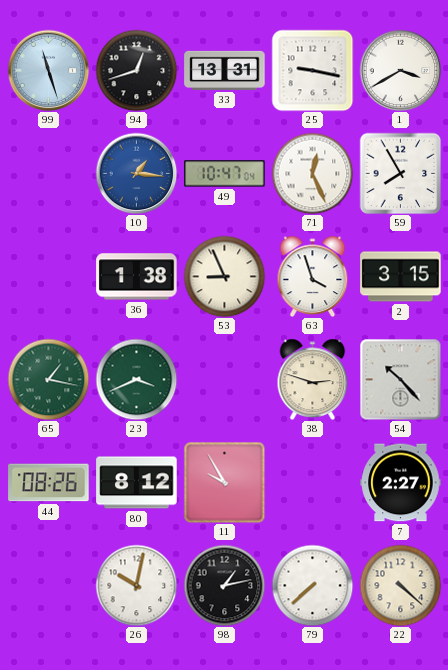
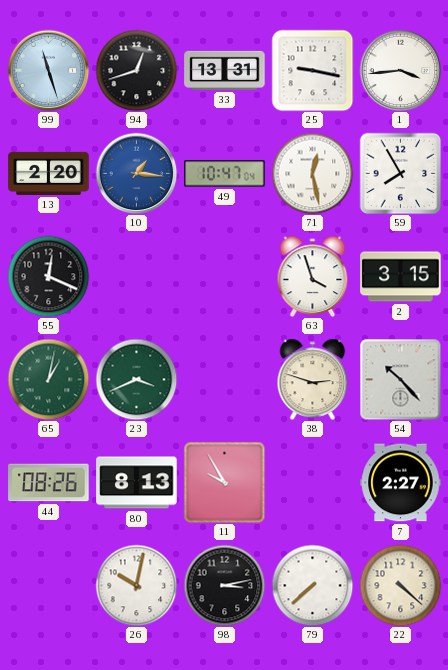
1: 3:40 -> 3:44 (400, 70)
13: none -> 2:20 (49, 173)
71: 12:26 -> 12:28 (312, 173)
55: none -> 12:19 (48, 276)
36: 1:38 -> none (137, 277)
53: 8:56 -> none (224, 276)
65: 1:17 -> 1:02 (48, 379)
80: 8:12 -> 8:13 (137, 483)
98: 1:13 -> 3:13 (224, 585)
